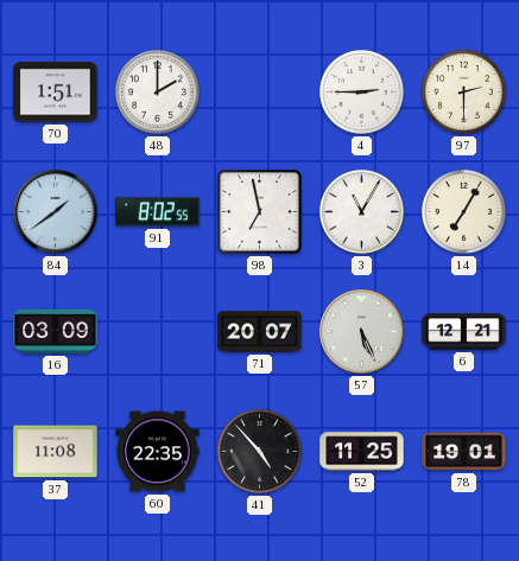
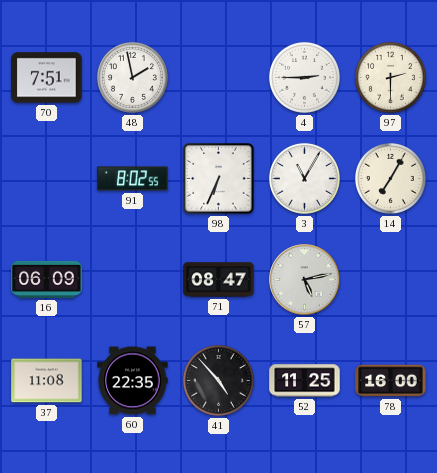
70: 1:51 -> 7:51 (47, 78)
48: 2:00 -> 1:58 (132, 77)
84: 1:39 -> none (56, 212)
98: 6:58 -> 6:34 (219, 179)
16: 03:09 -> 06:09 (47, 279)
71: 20:07 -> 08:47 (219, 280)
57: 5:26 -> 5:13 (305, 280)
6: 12:21 -> none (464, 332)
78: 19:01 -> 16:00 (391, 381)
